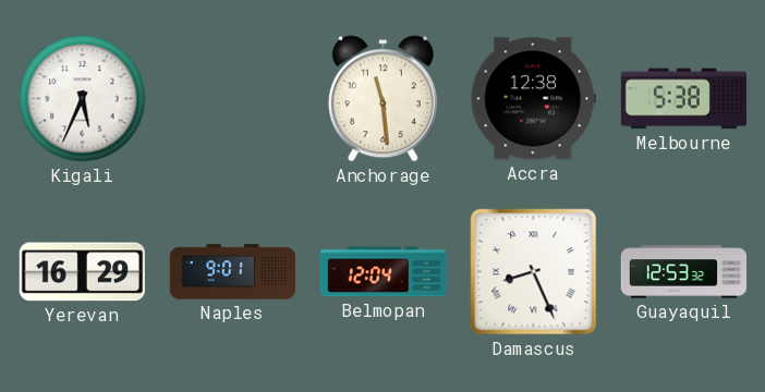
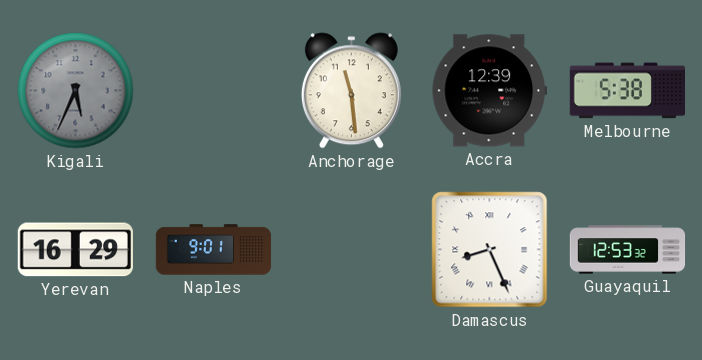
Kigali dial: white -> grey (76, 91)
Accra: 12:38 -> 12:39 (489, 91)
Belmopan: 12:04 -> none (384, 272)
